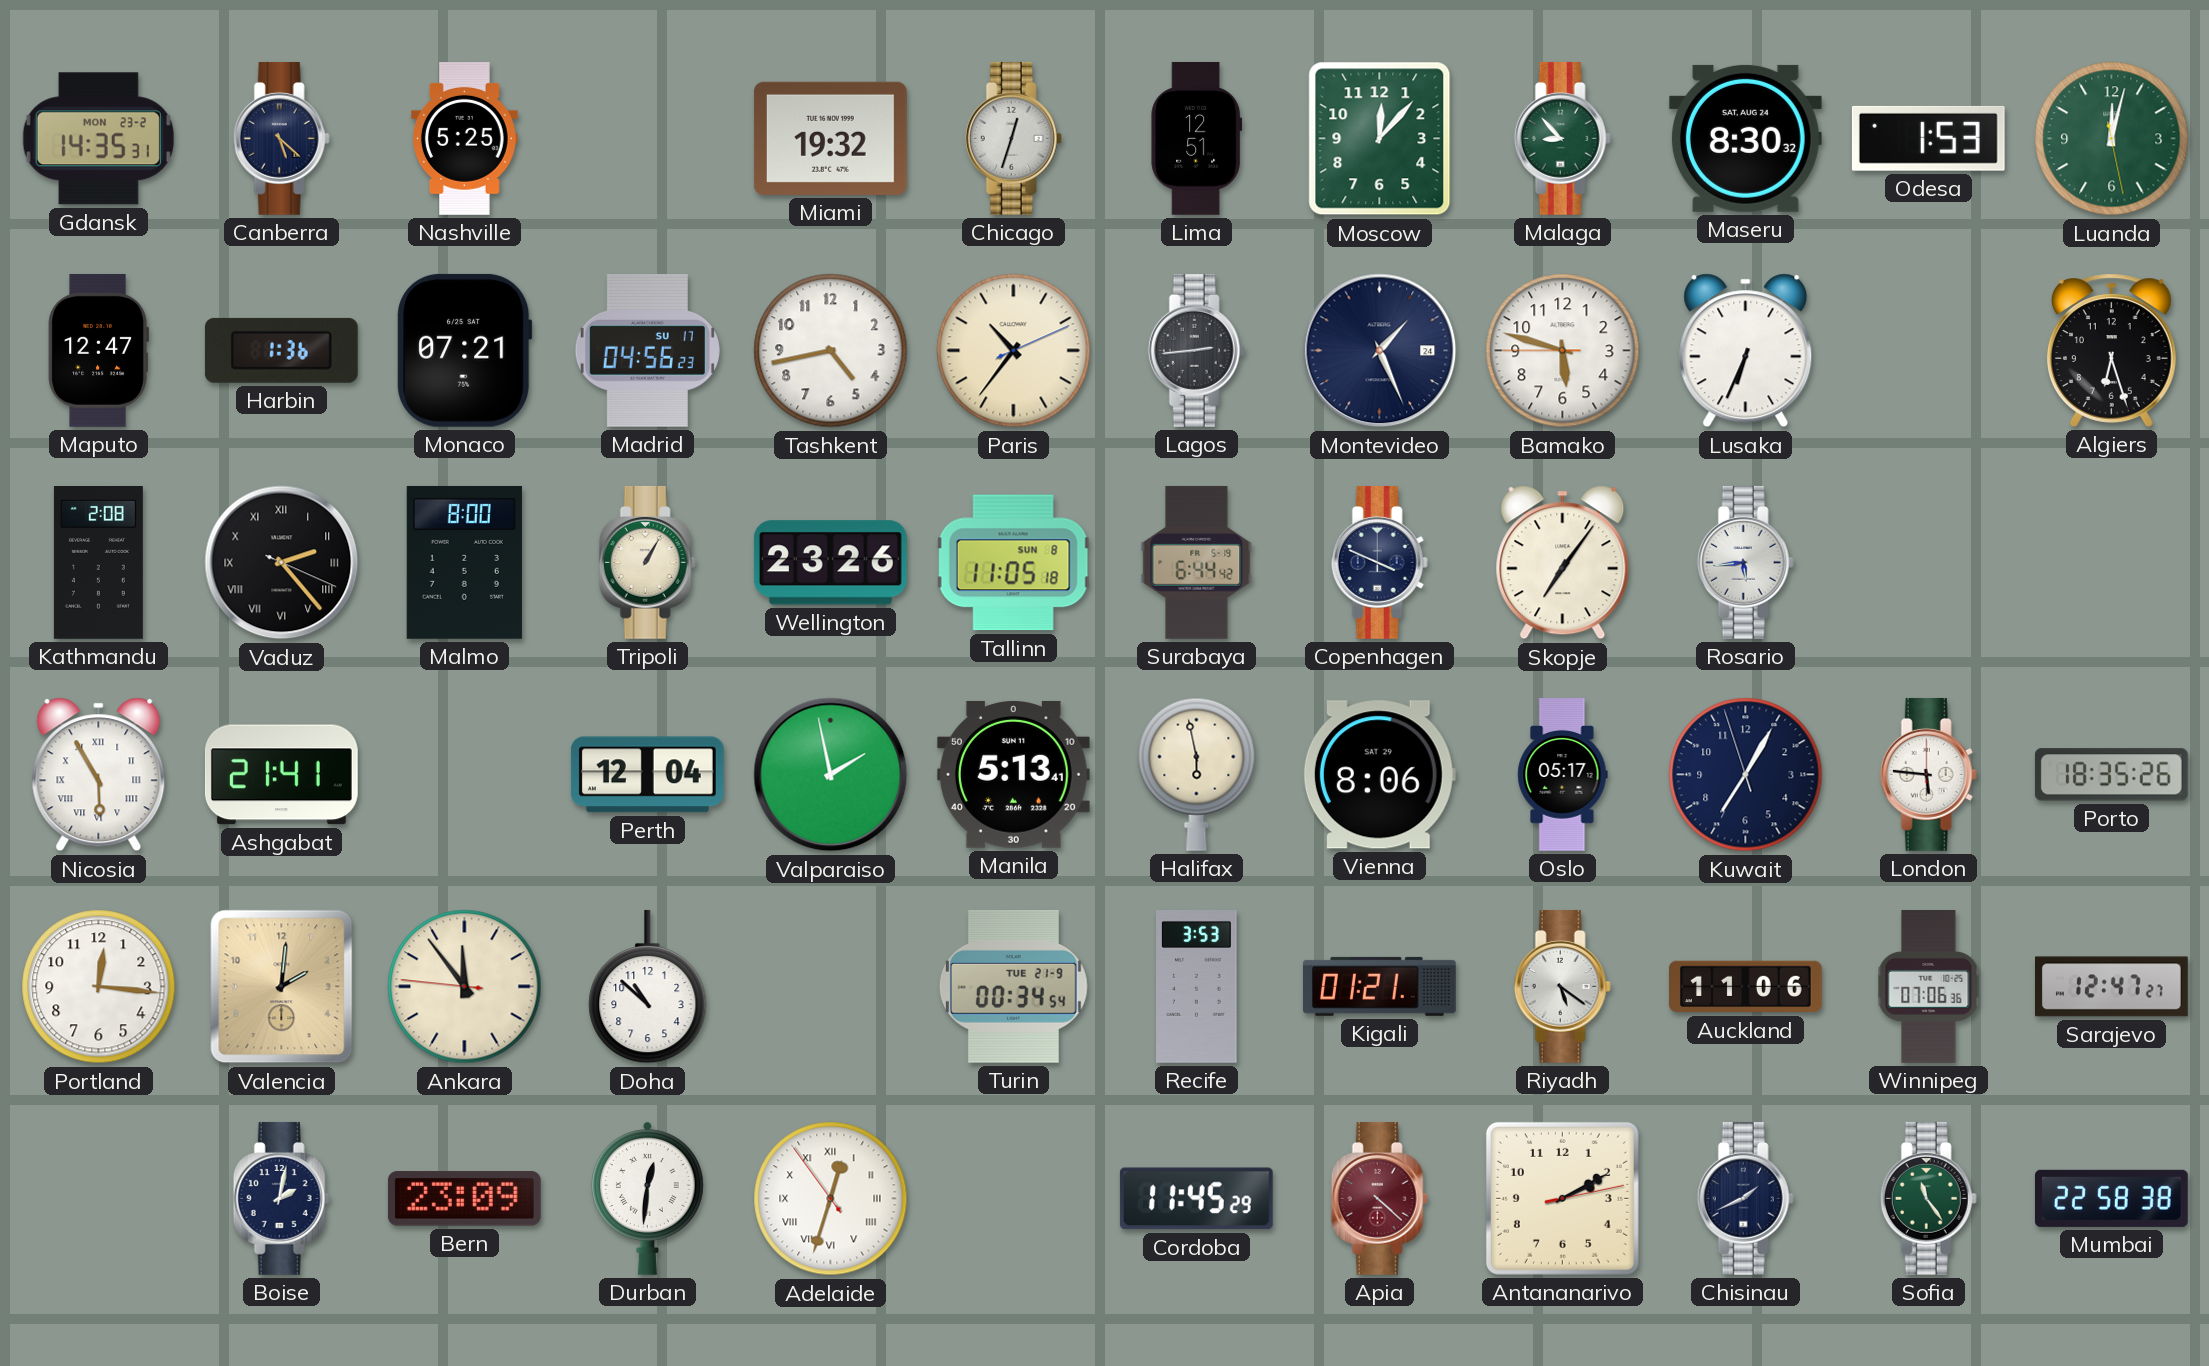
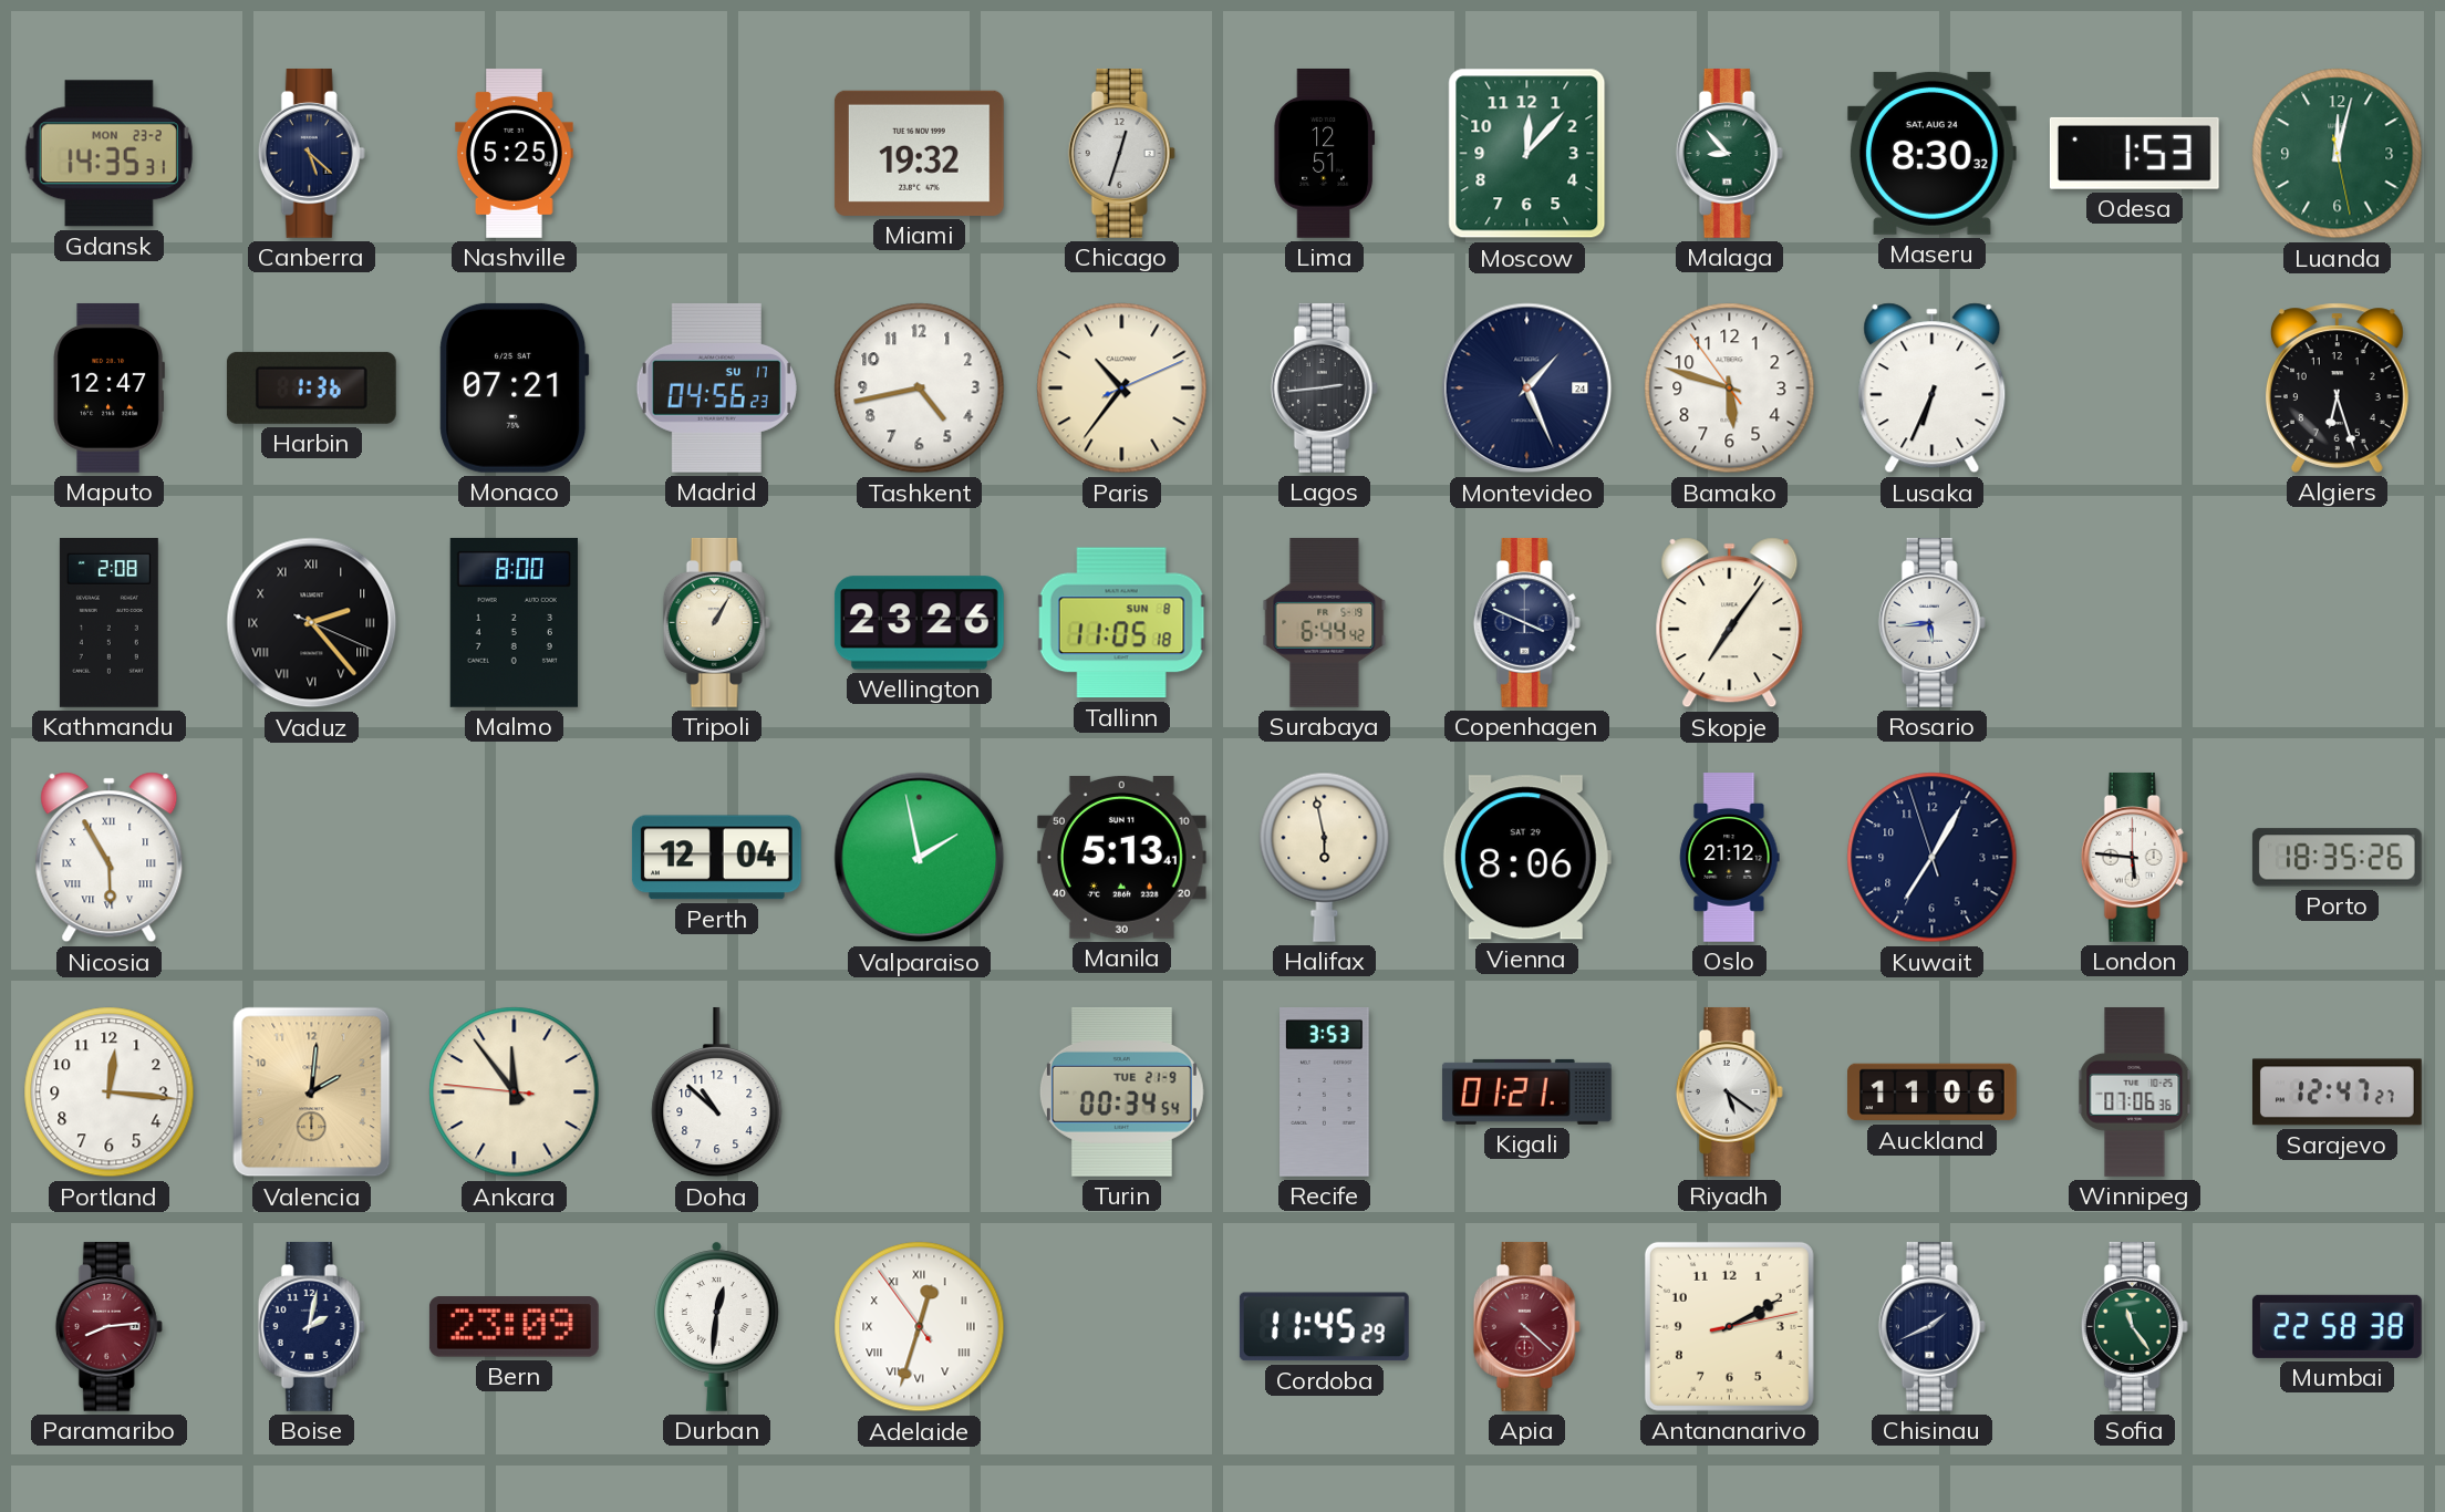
Bamako: 5:47:45 -> 5:47:54 (1730, 389)
Ashgabat: 21:41 -> none (281, 775)
Oslo: 05:17 -> 21:12 (1730, 858)
Paramaribo: none -> 8:14 (108, 1326)
